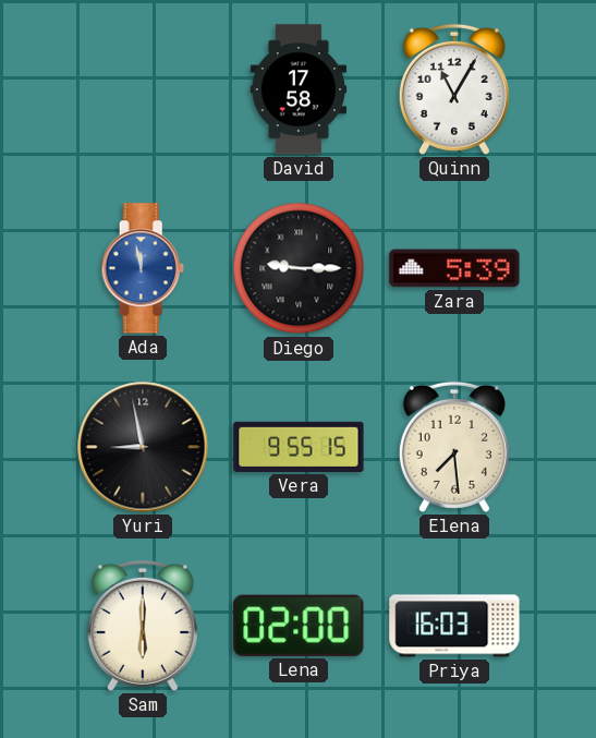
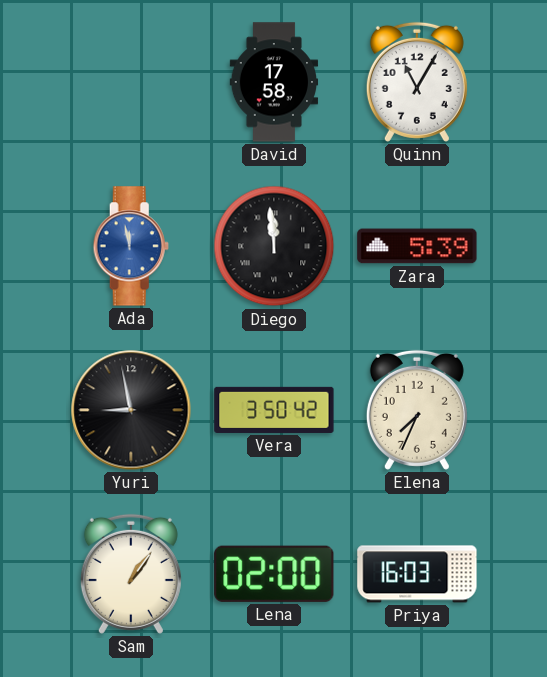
Diego: 9:15 -> 11:59 (274, 246)
Vera: 9:55 -> 3:50 (274, 410)
Elena: 7:29 -> 7:34 (417, 410)
Sam: 6:00 -> 1:06 (131, 574)
